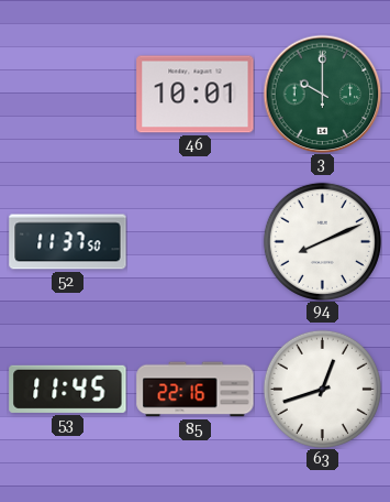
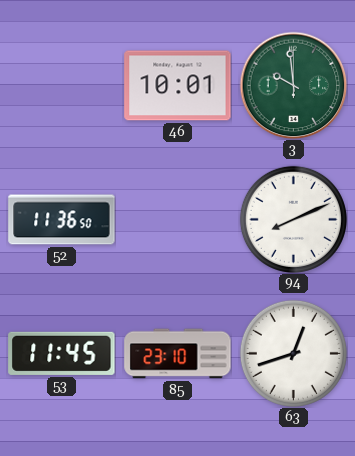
3: 10:00 -> 9:59 (293, 85)
52: 11:37 -> 11:36 (62, 220)
85: 22:16 -> 23:10 (178, 354)
